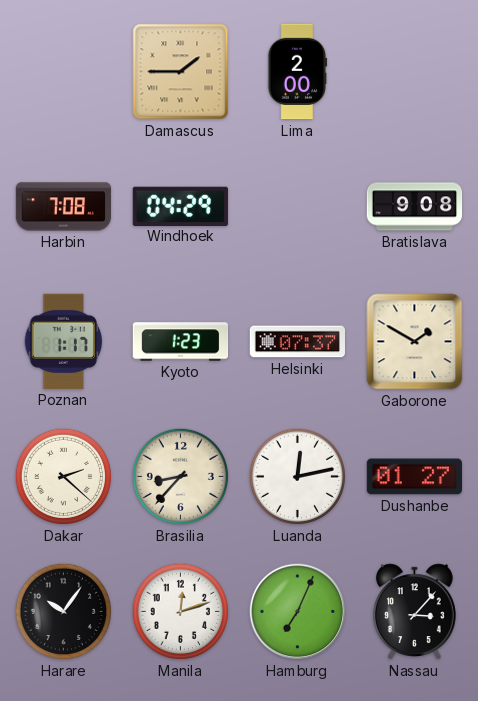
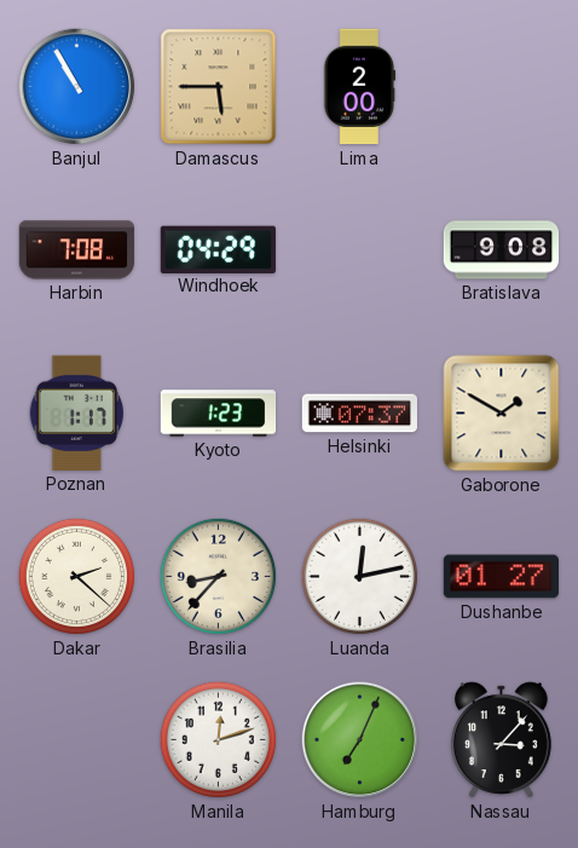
Banjul: none -> 10:55 (77, 87)
Damascus: 1:45 -> 5:45 (219, 87)
Harare: 10:06 -> none (63, 611)
